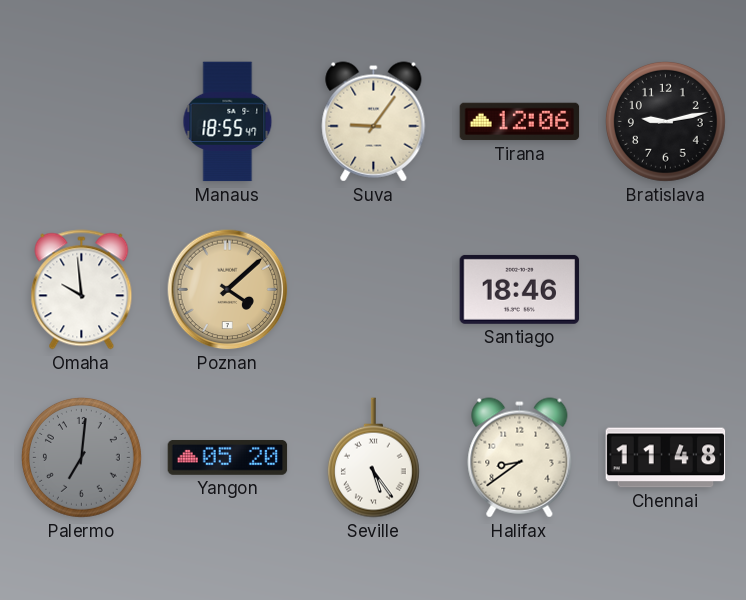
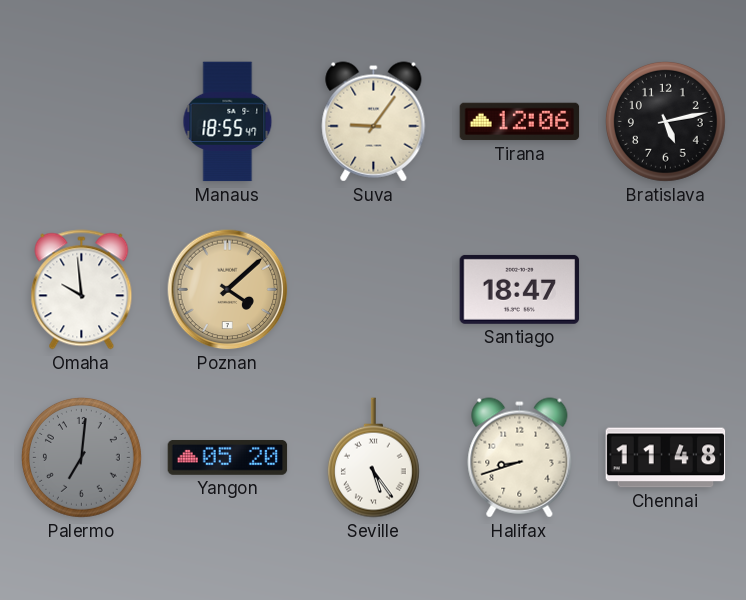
Bratislava: 9:13 -> 5:13 (665, 121)
Santiago: 18:46 -> 18:47 (520, 289)
Halifax: 8:39 -> 8:42 (520, 458)
